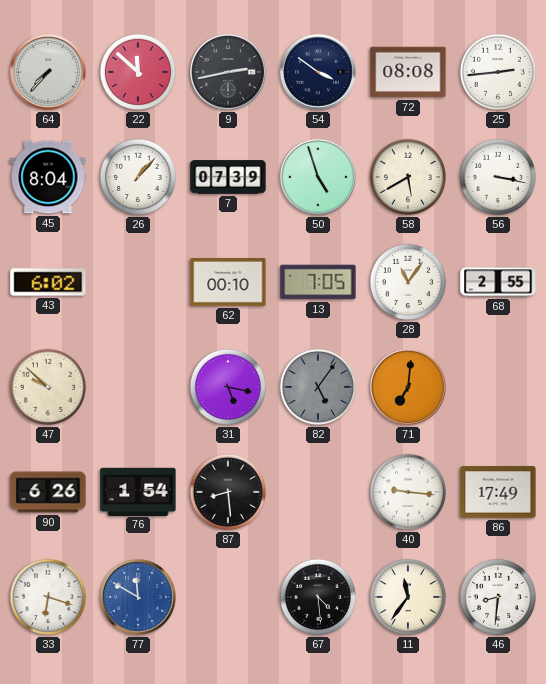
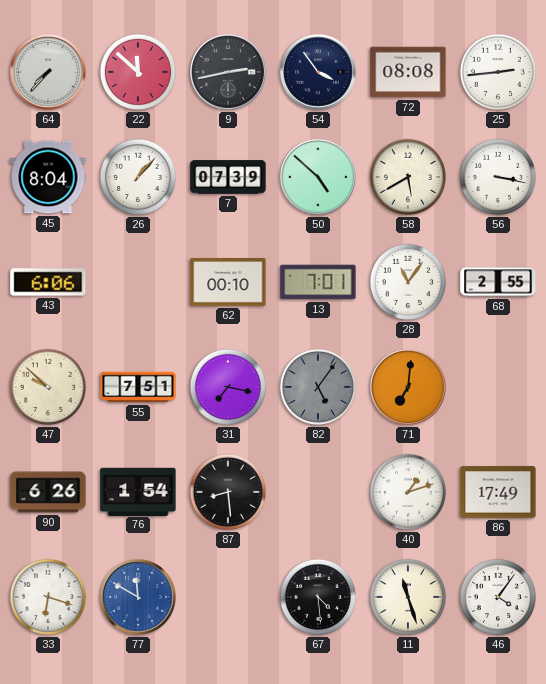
54: 3:51 -> 3:54 (319, 73)
50: 4:57 -> 4:52 (319, 178)
43: 6:02 -> 6:06 (48, 282)
13: 7:05 -> 7:01 (318, 282)
55: none -> 7:51 (138, 387)
31: 5:17 -> 7:17 (228, 387)
40: 9:16 -> 1:12 (408, 492)
11: 11:36 -> 11:27 (408, 597)
46: 8:31 -> 4:06 (498, 597)
